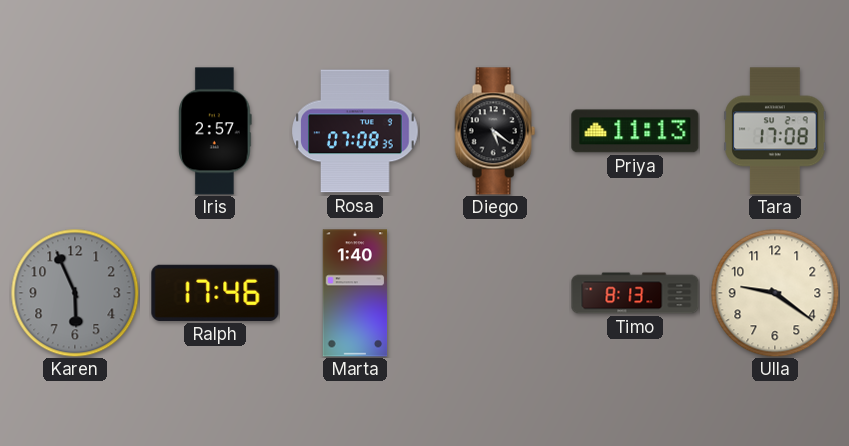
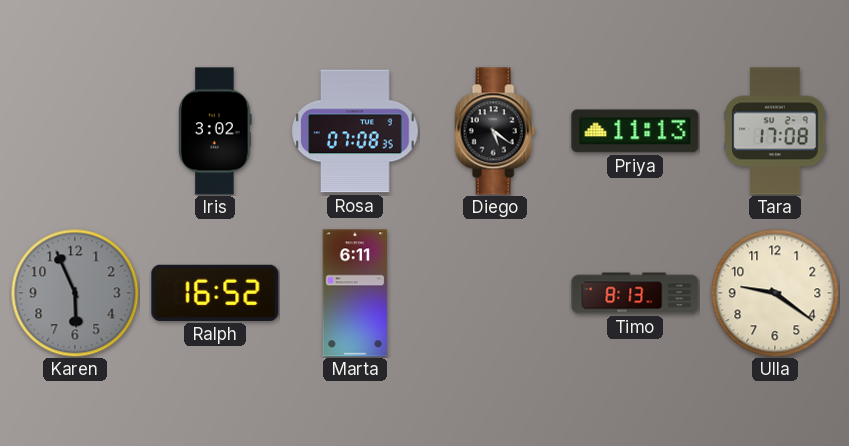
Iris: 2:57 -> 3:02 (215, 131)
Ralph: 17:46 -> 16:52 (215, 293)
Marta: 1:40 -> 6:11 (355, 293)
